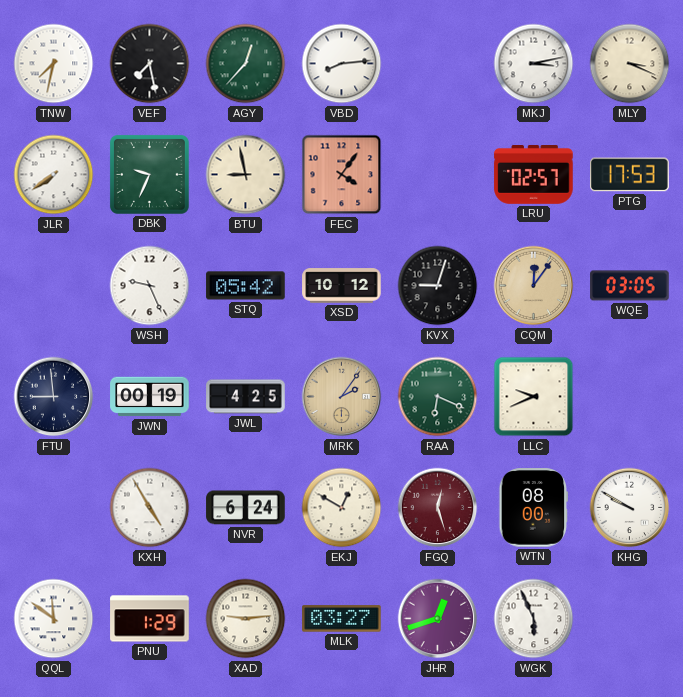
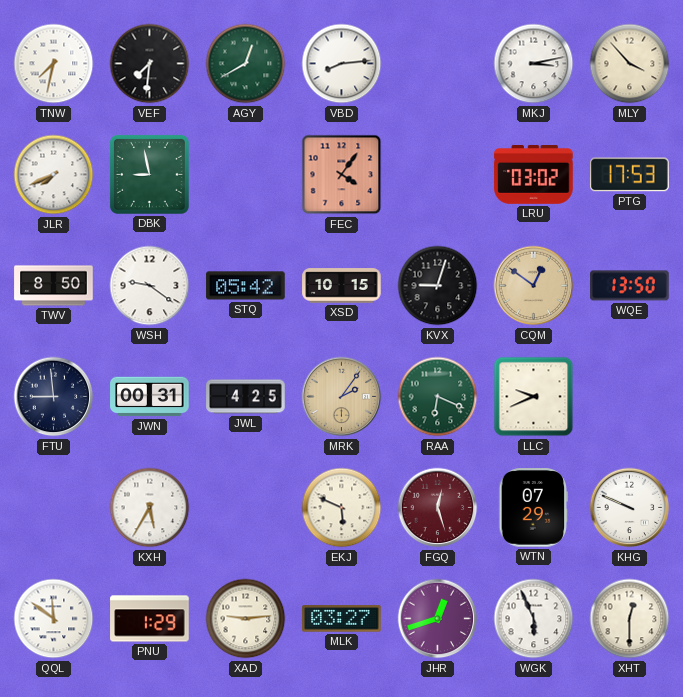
VEF: 7:28 -> 7:31 (150, 64)
AGY: 12:37 -> 12:40 (246, 64)
MLY: 3:19 -> 3:53 (630, 64)
JLR: 7:39 -> 7:41 (54, 175)
DBK: 9:34 -> 8:58 (149, 174)
BTU: 8:58 -> none (246, 175)
LRU: 02:57 -> 03:02 (534, 175)
TWV: none -> 8:50 (54, 286)
WSH: 9:26 -> 9:21 (150, 286)
XSD: 10:12 -> 10:15 (342, 286)
CQM: 12:06 -> 12:51 (534, 286)
WQE: 03:05 -> 13:50 (630, 286)
JWN: 00:19 -> 00:31 (150, 397)
KXH: 4:55 -> 5:35 (150, 508)
NVR: 6:24 -> none (246, 508)
EKJ: 12:50 -> 5:49 (342, 508)
WTN: 08:00 -> 07:29 (534, 508)
KHG: 9:50 -> 9:49 (630, 508)
XHT: none -> 12:30 (630, 619)
